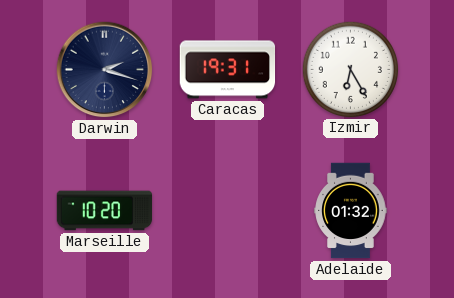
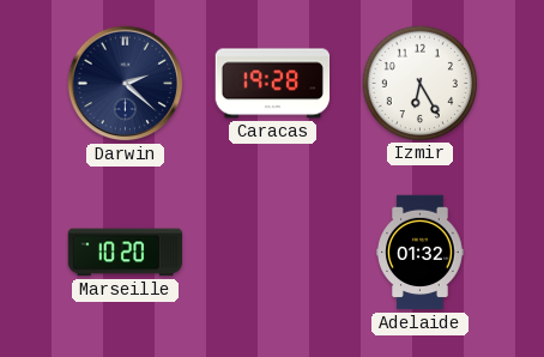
Darwin: 2:18 -> 2:22 (126, 84)
Caracas: 19:31 -> 19:28 (273, 84)
